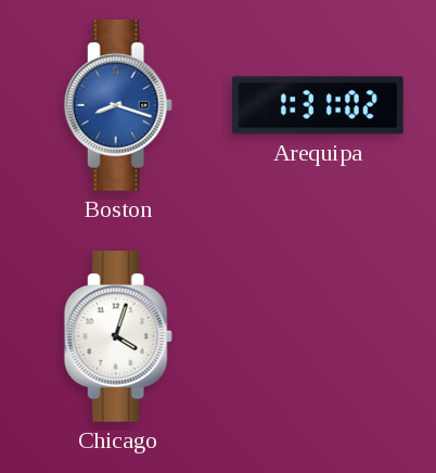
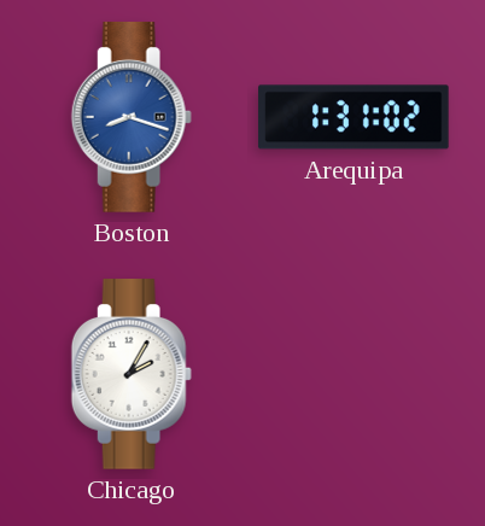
Chicago: 4:03 -> 2:05 (132, 374)
